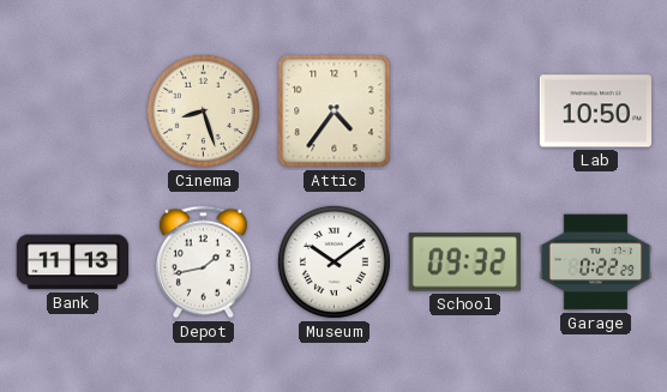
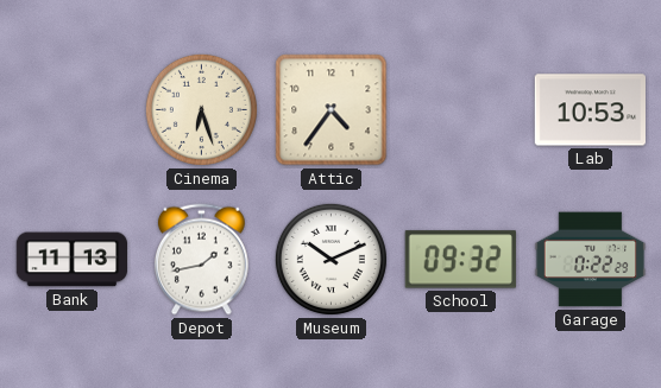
Cinema: 8:27 -> 6:27 (201, 109)
Lab: 10:50 -> 10:53 (591, 110)
Museum: 10:09 -> 10:11 (330, 259)
